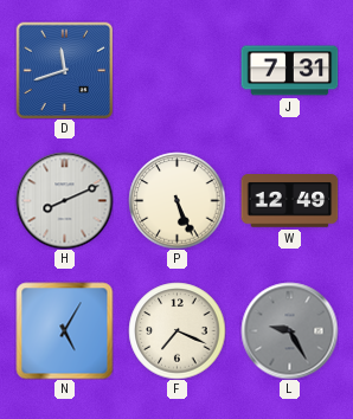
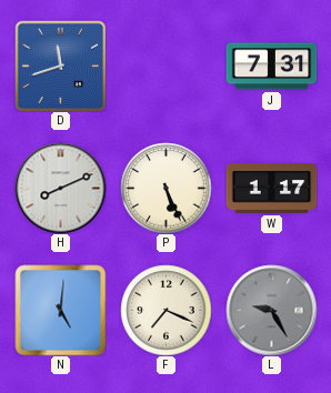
W: 12:49 -> 1:17 (271, 189)
N: 5:05 -> 5:01 (60, 310)
